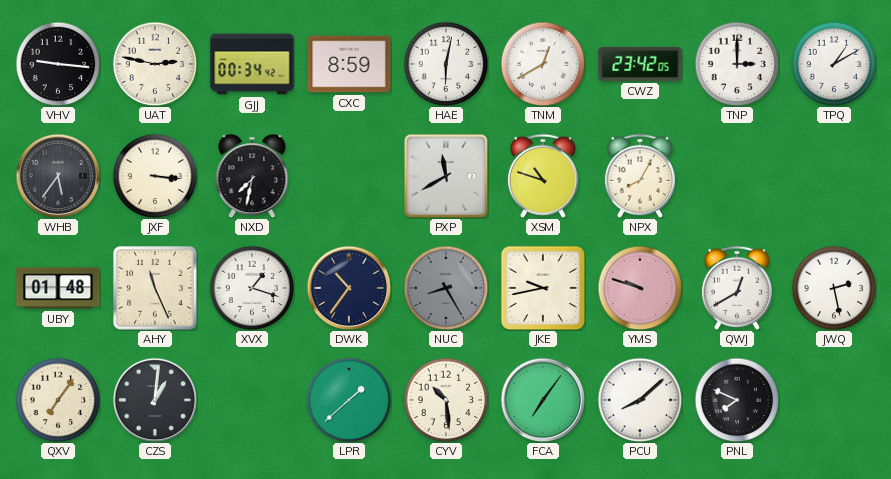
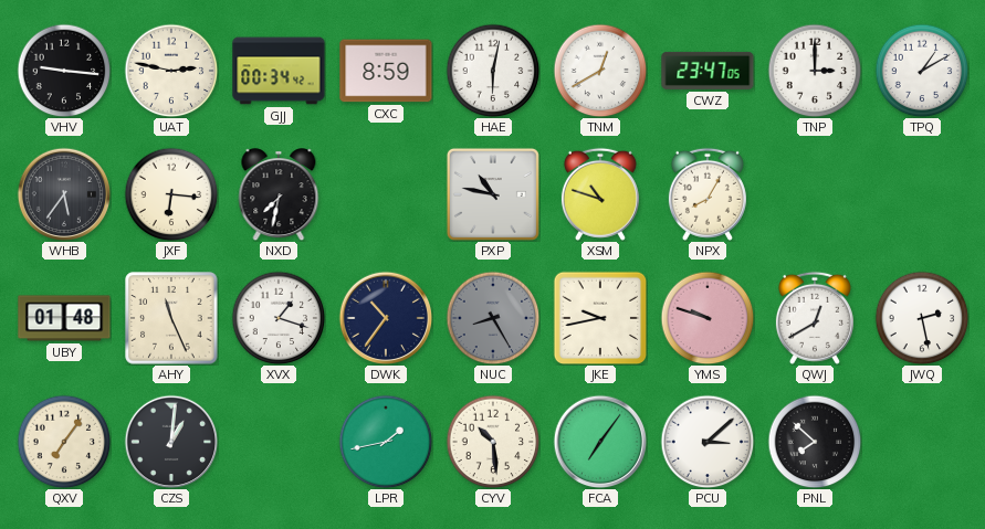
CWZ: 23:42 -> 23:47 (708, 71)
JXF: 3:16 -> 6:16 (171, 194)
PXP: 11:40 -> 10:47 (493, 194)
LPR: 1:38 -> 1:43 (386, 442)
PCU: 8:08 -> 3:08 (708, 442)
PNL: 7:49 -> 7:52 (815, 442)
